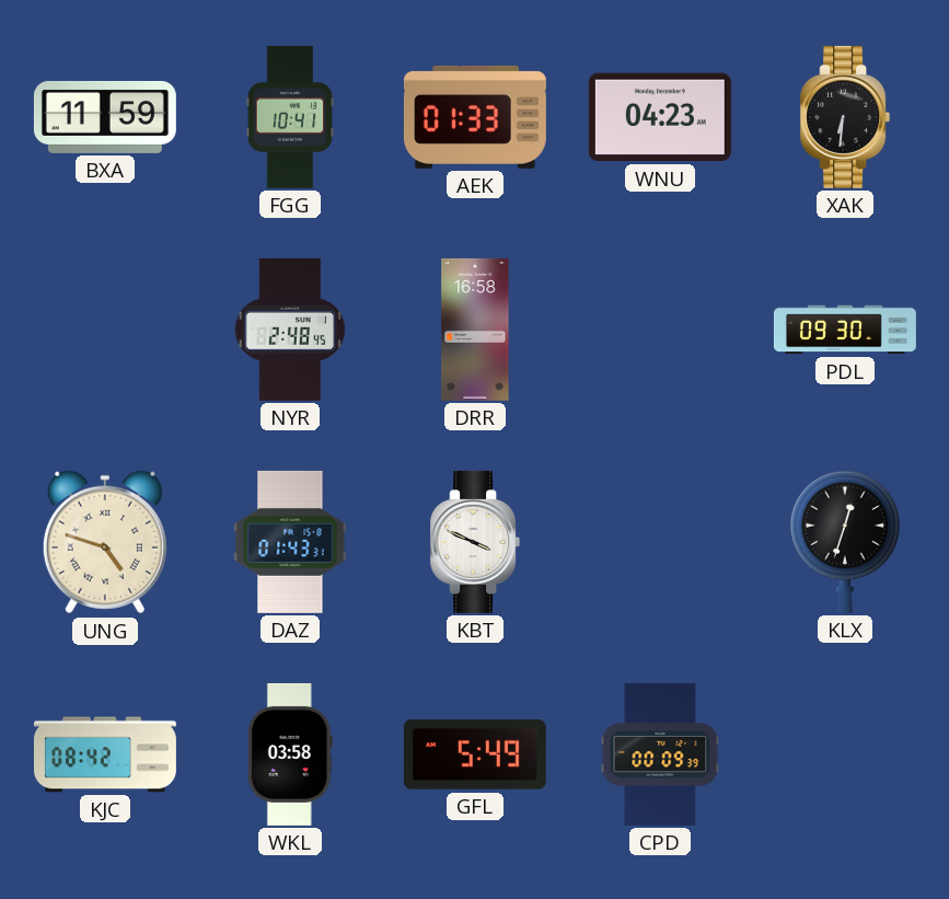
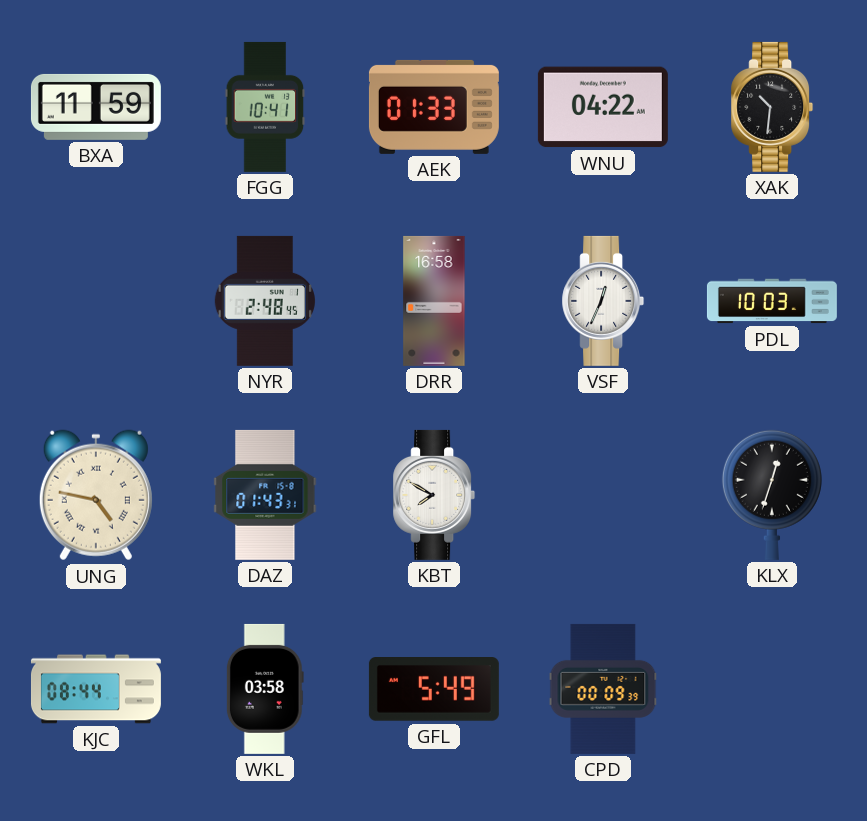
WNU: 04:23 -> 04:22 (603, 107)
XAK: 6:31 -> 10:31 (772, 107)
VSF: none -> 12:34 (603, 301)
PDL: 09:30 -> 10:03 (772, 301)
UNG: 4:48 -> 4:47 (96, 495)
KBT: 3:49 -> 7:50 (434, 495)
KJC: 08:42 -> 08:44 (96, 689)
